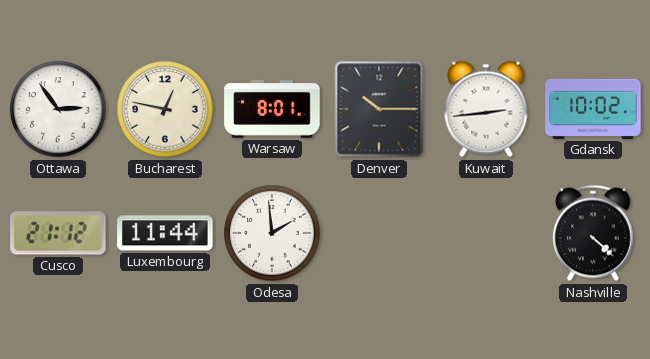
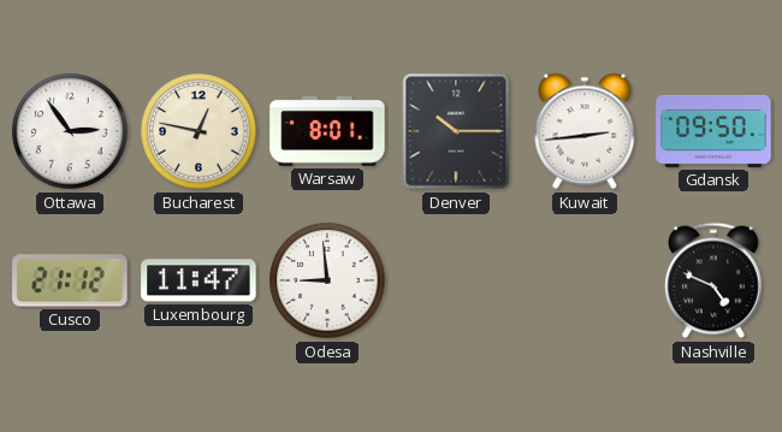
Gdansk: 10:02 -> 09:50 (713, 131)
Luxembourg: 11:44 -> 11:47 (199, 280)
Odesa: 1:59 -> 8:59 (327, 280)
Nashville: 4:22 -> 4:49 (713, 280)
